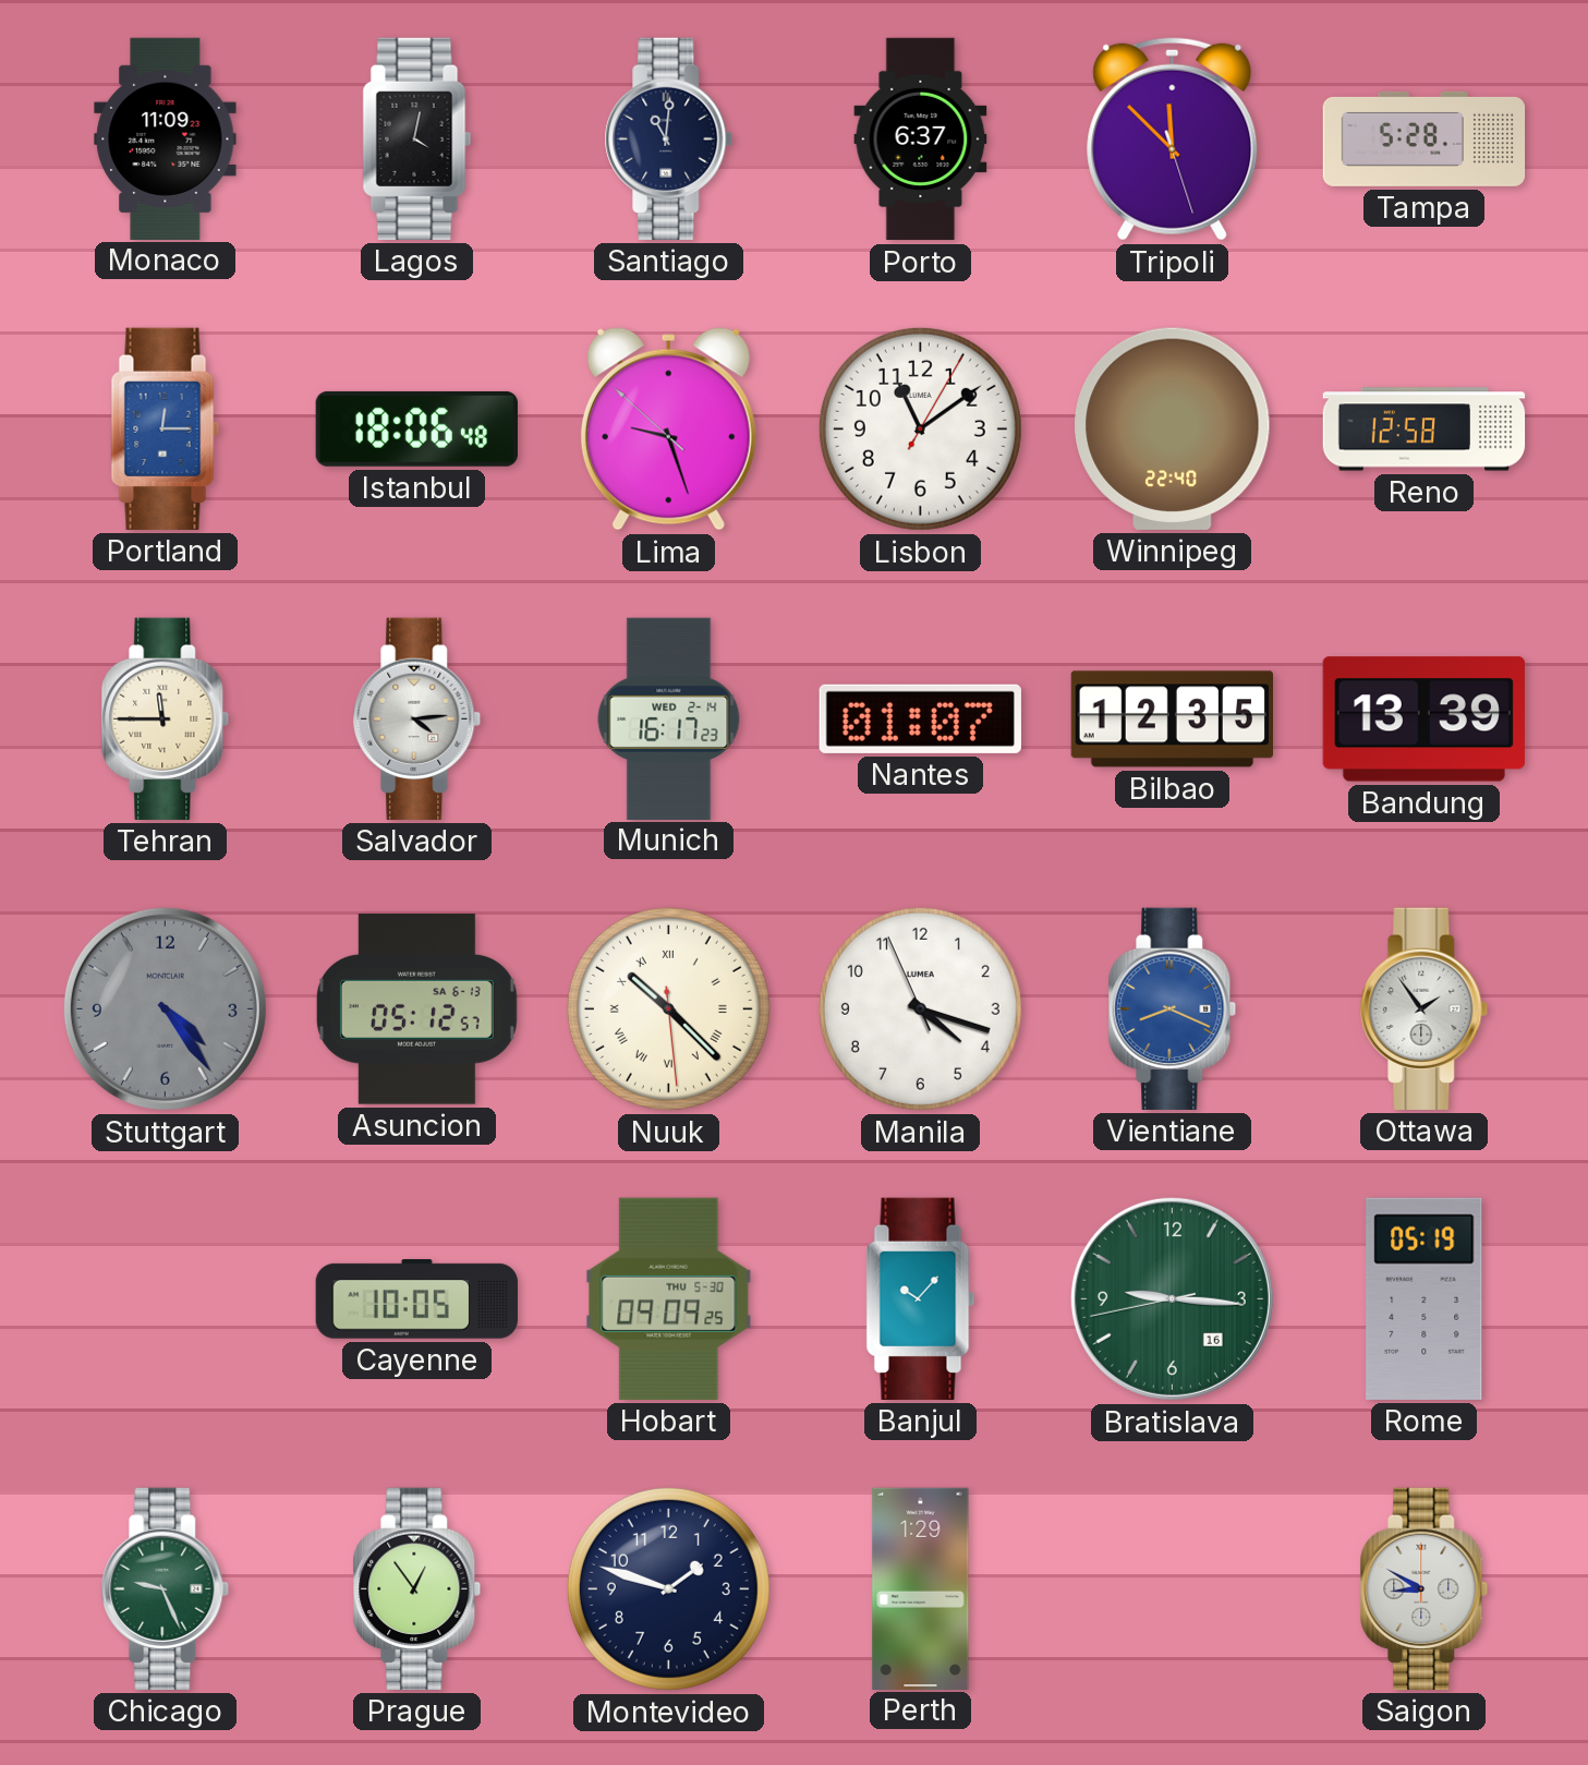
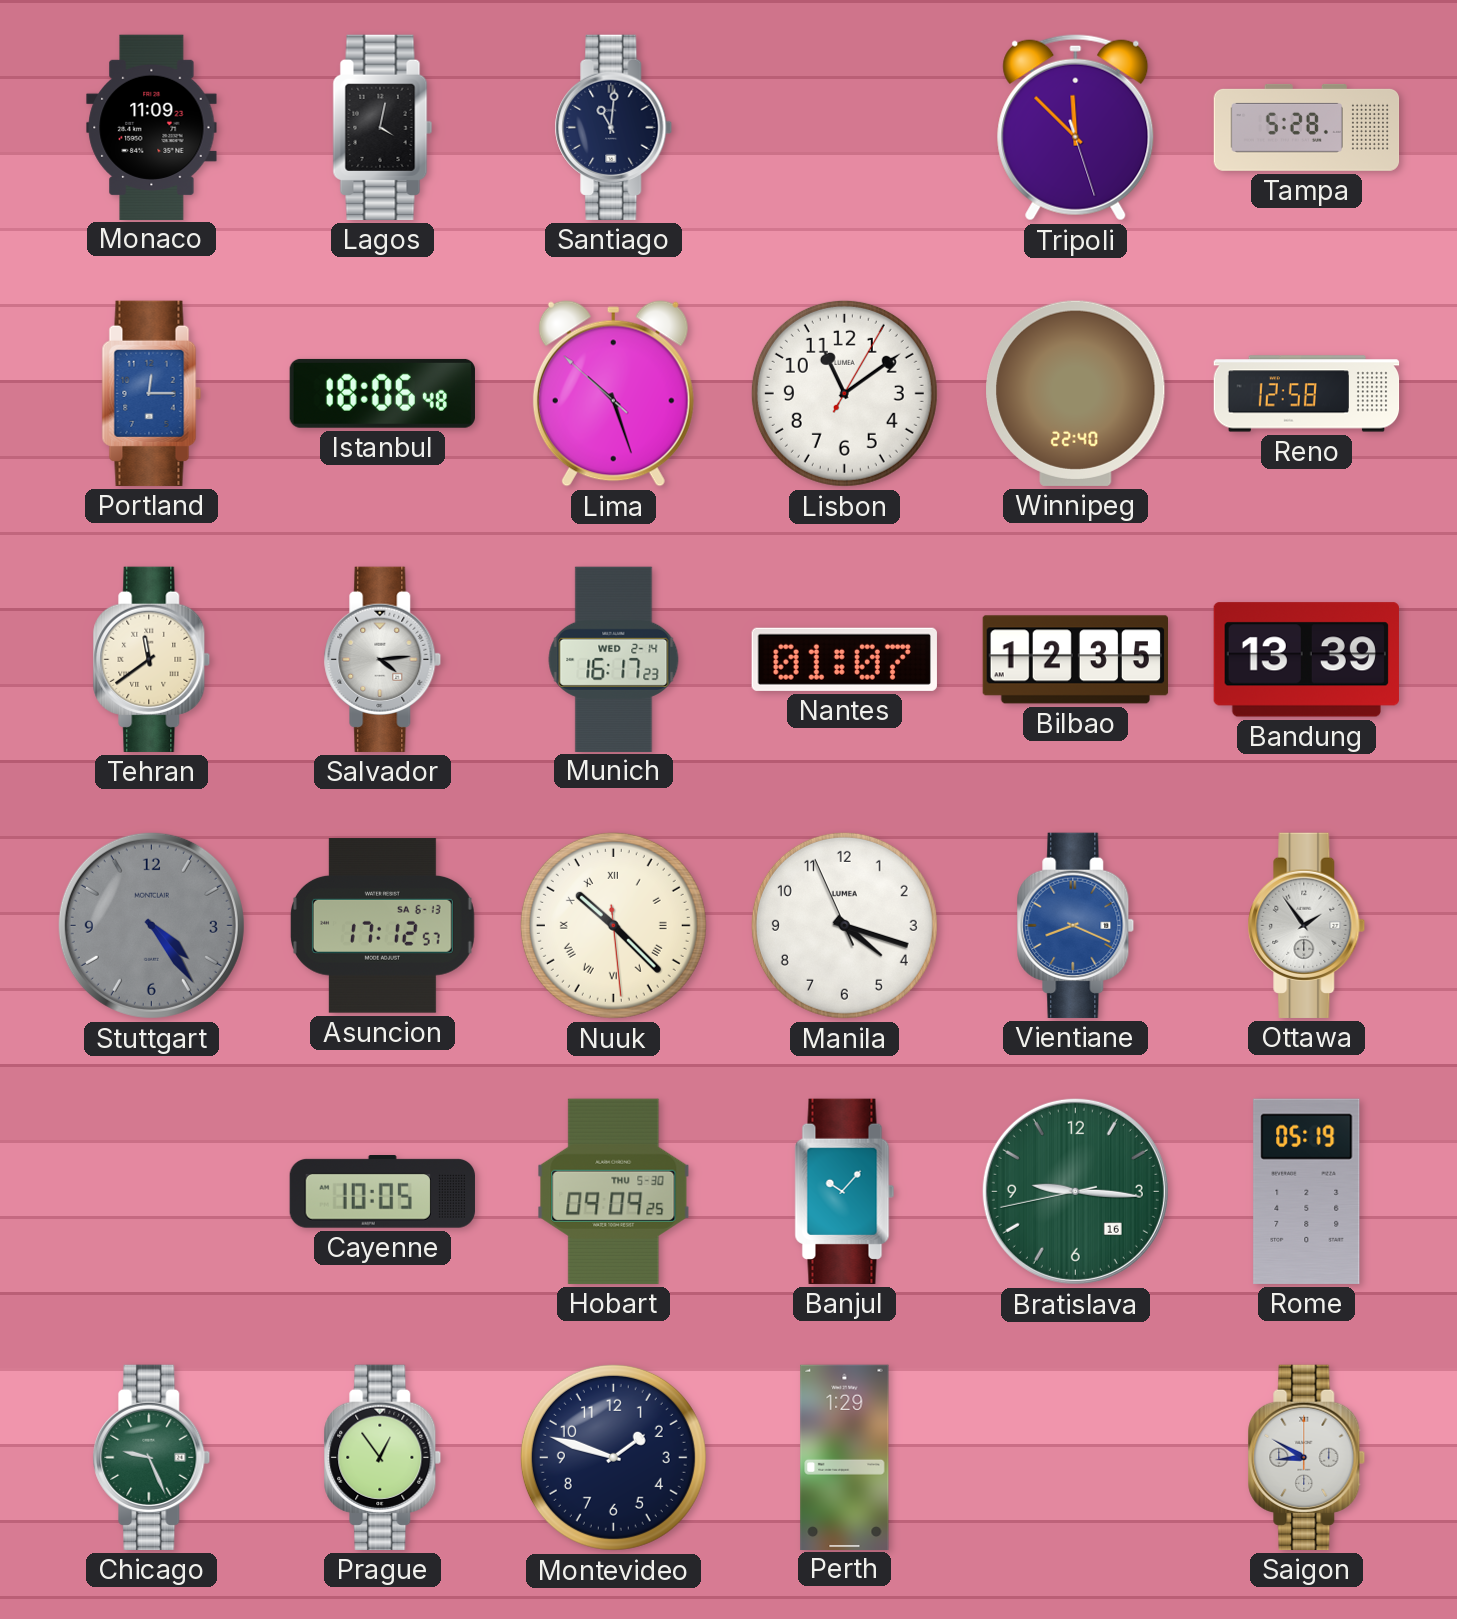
Porto: 6:37 -> none (921, 140)
Lima: 9:26 -> 10:26 (613, 394)
Tehran: 11:45 -> 11:39 (152, 659)
Asuncion: 05:12 -> 17:12 (382, 926)
